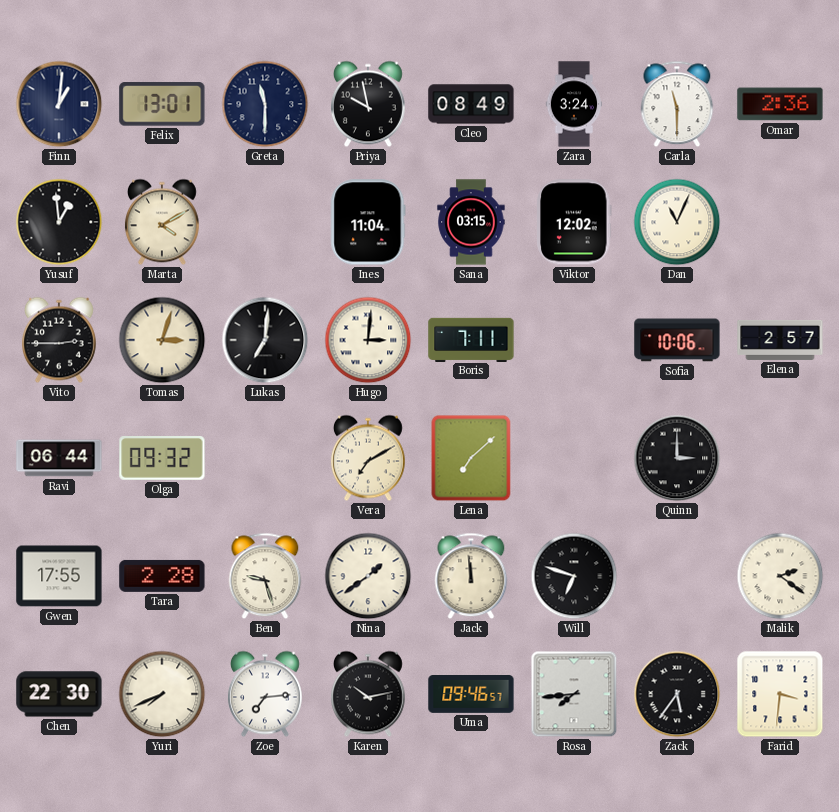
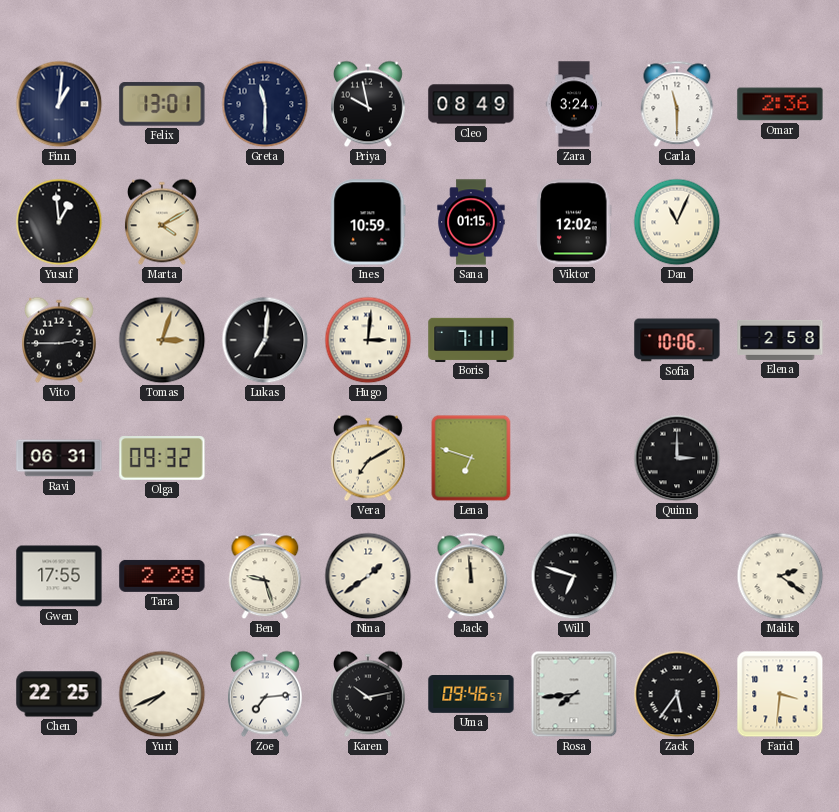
Ines: 11:04 -> 10:59 (368, 222)
Sana: 03:15 -> 01:15 (471, 222)
Elena: 2:57 -> 2:58 (780, 340)
Ravi: 06:44 -> 06:31 (59, 458)
Lena: 7:08 -> 6:48 (471, 458)
Chen: 22:30 -> 22:25 (59, 694)
